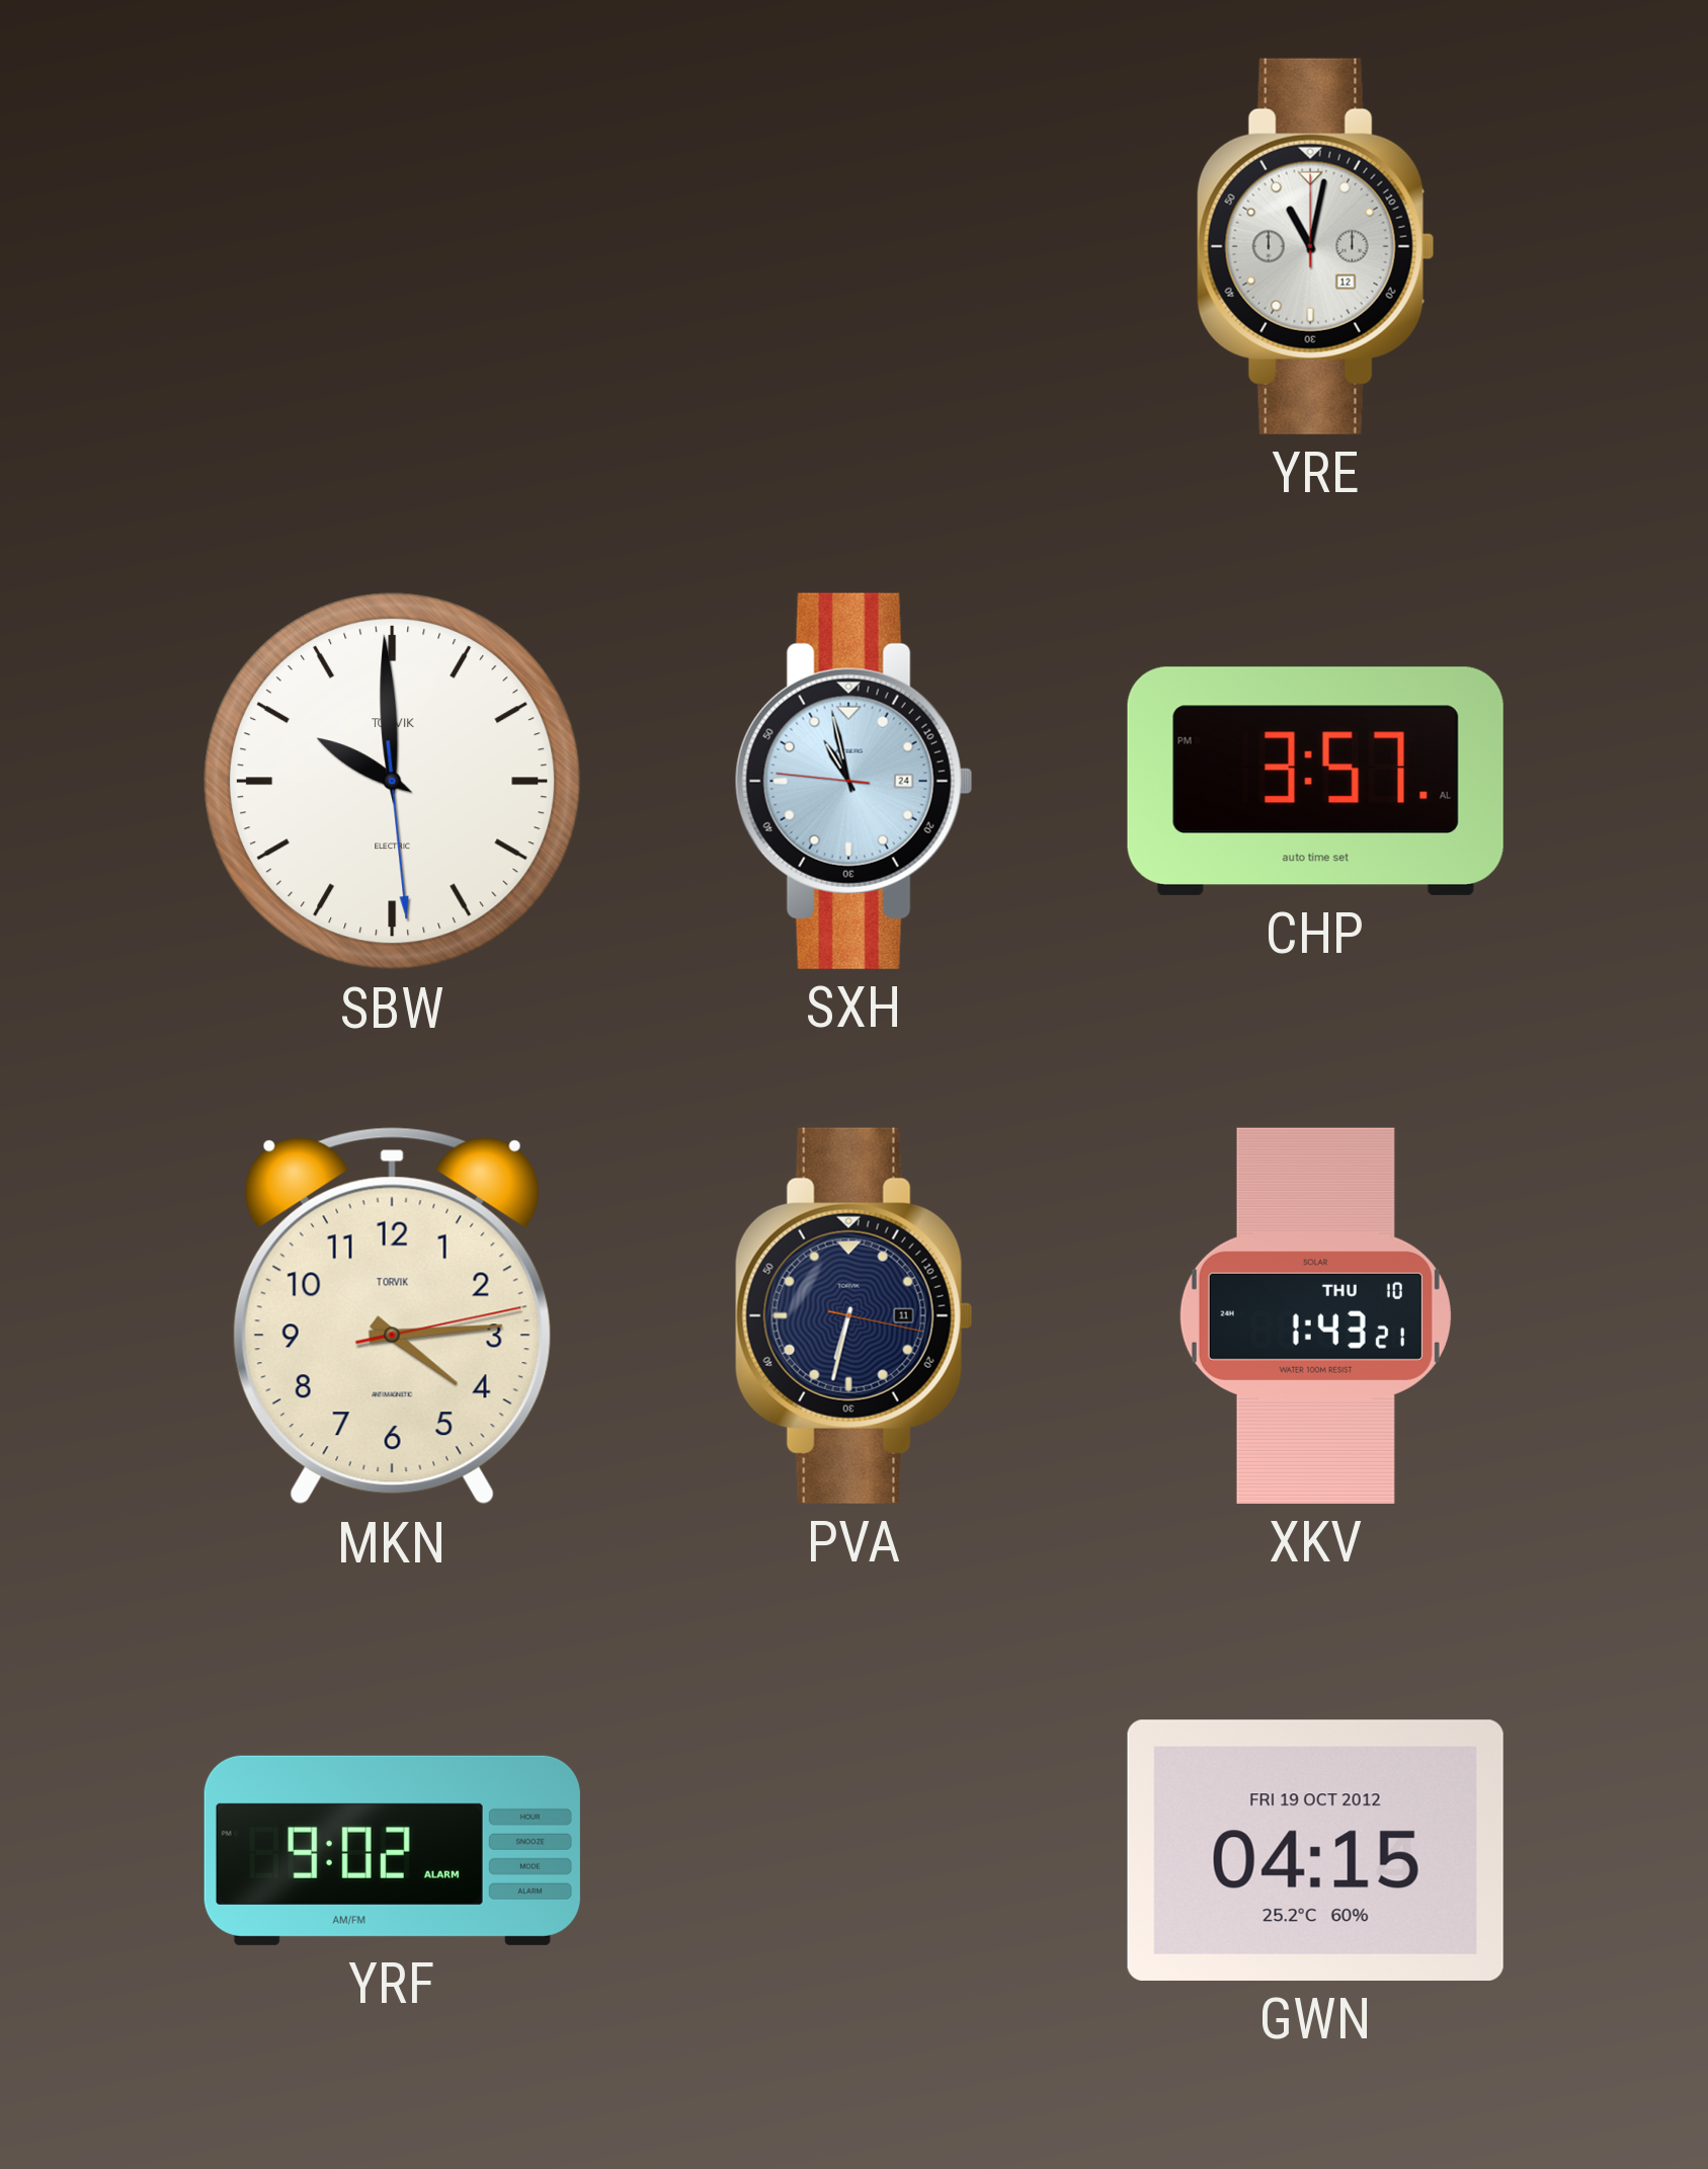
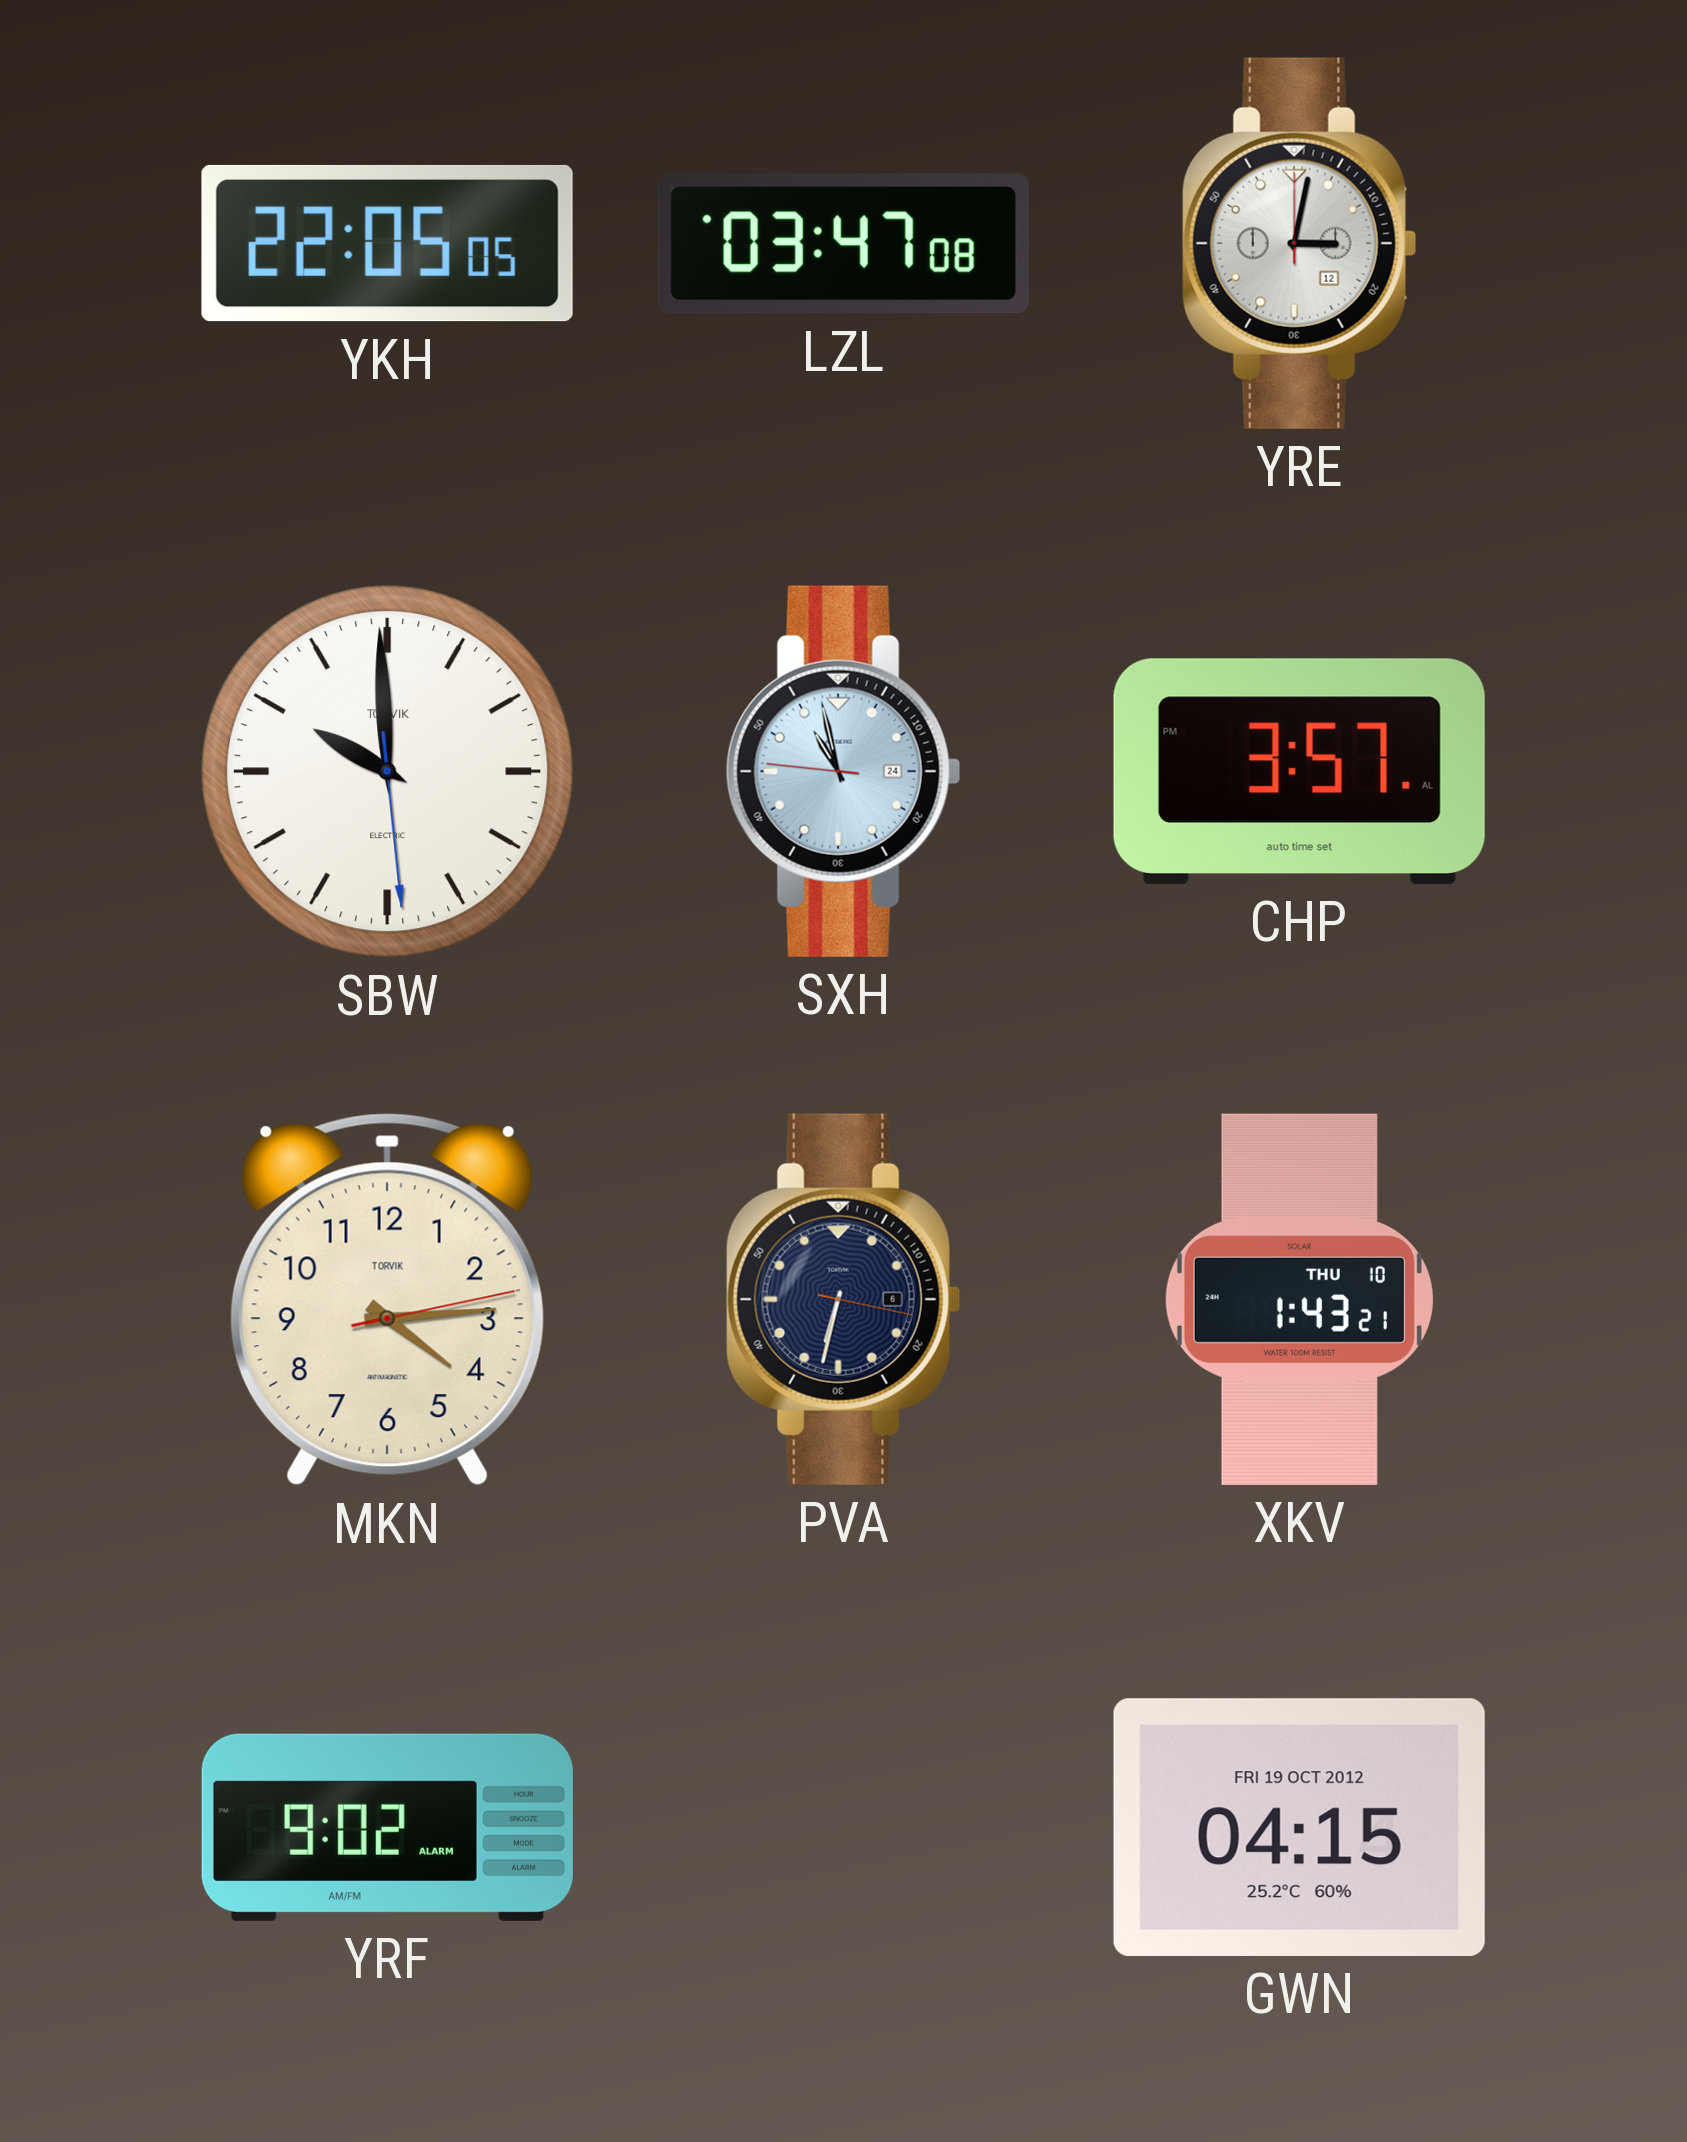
YKH: none -> 22:05 (387, 243)
LZL: none -> 03:47 (843, 244)
YRE: 11:02 -> 3:02 (1299, 243)
PVA date: 11 -> 6 (843, 1299)
